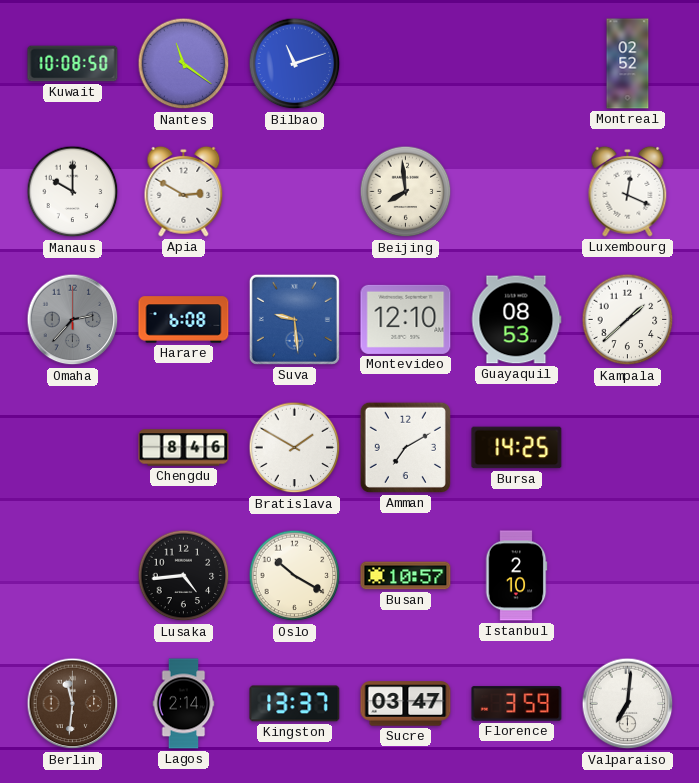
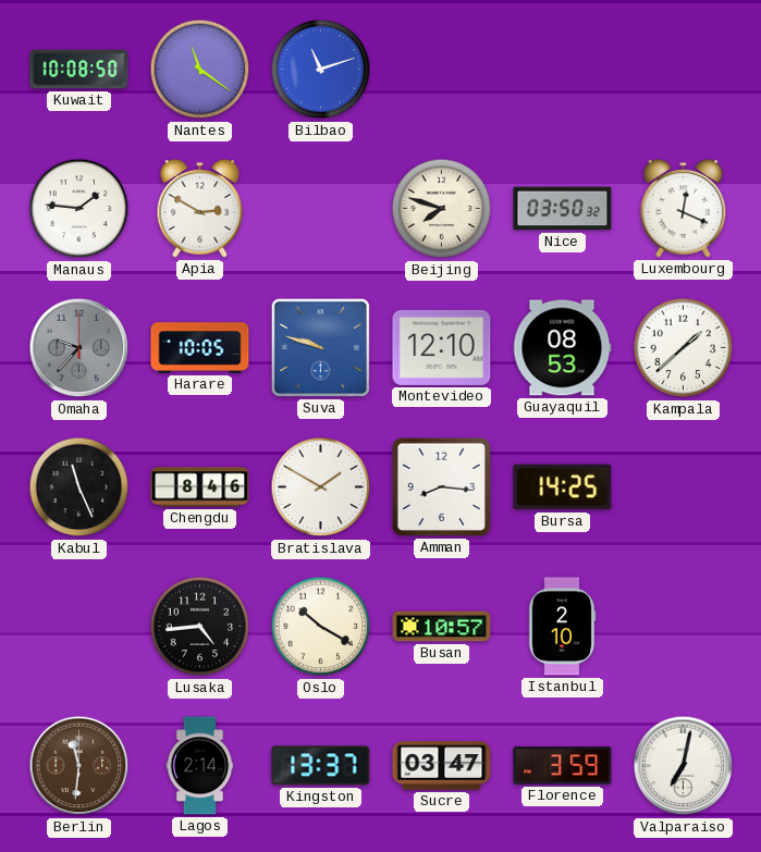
Montreal: 02:52 -> none (628, 64)
Manaus: 10:00 -> 1:46 (79, 209)
Beijing: 7:59 -> 7:48 (442, 209)
Nice: none -> 03:50 (563, 209)
Omaha: 2:37 -> 9:37 (79, 348)
Harare: 6:08 -> 10:05 (200, 348)
Suva: 9:29 -> 9:48 (320, 347)
Kabul: none -> 11:26 (79, 487)
Amman: 7:10 -> 8:16 (441, 486)
Valparaiso: 7:01 -> 7:02 (684, 766)
